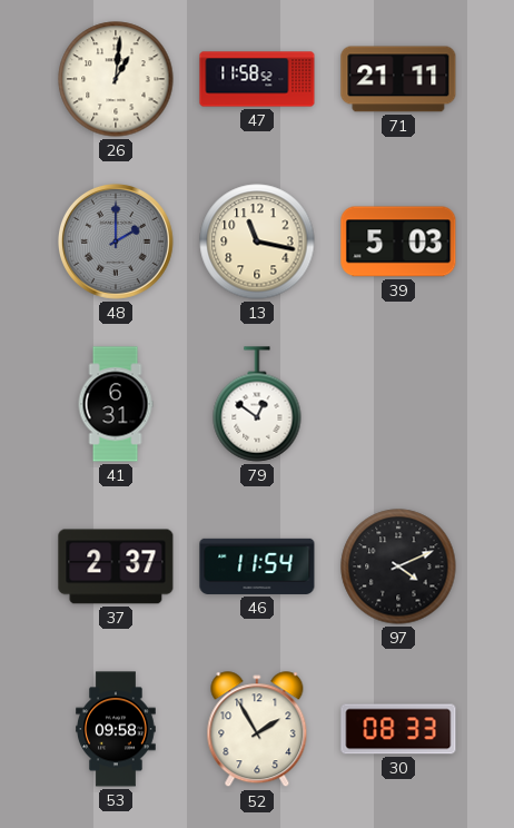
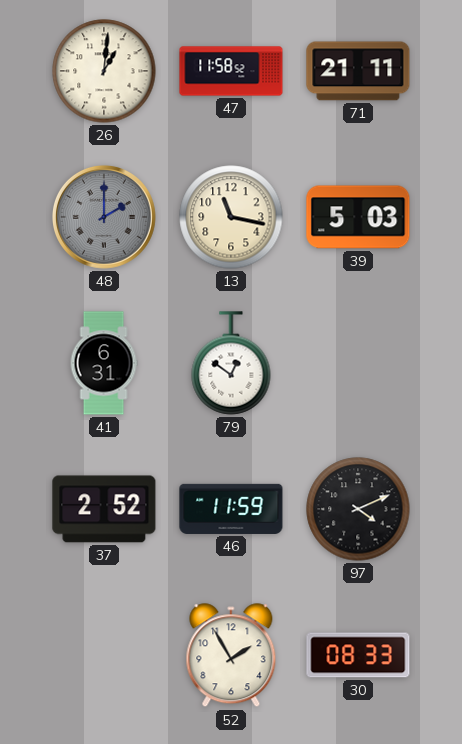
37: 2:37 -> 2:52 (104, 509)
46: 11:54 -> 11:59 (231, 509)
53: 09:58 -> none (116, 729)
